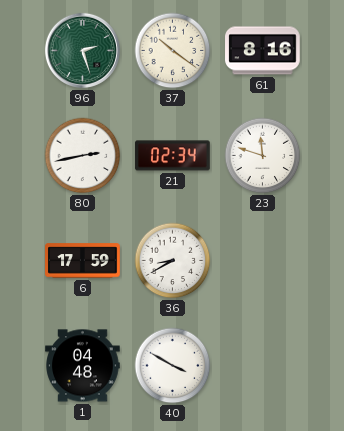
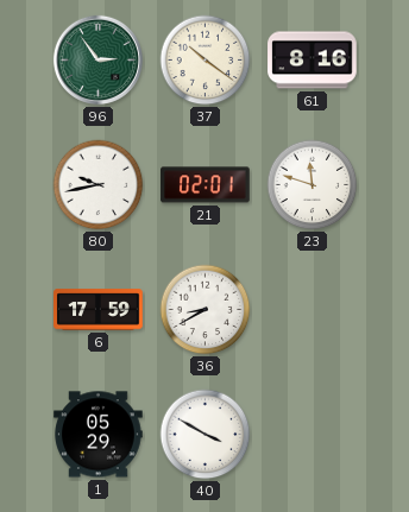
96: 2:27 -> 2:54 (97, 59)
80: 2:43 -> 9:43 (99, 185)
21: 02:34 -> 02:01 (206, 185)
1: 04:48 -> 05:29 (99, 435)
